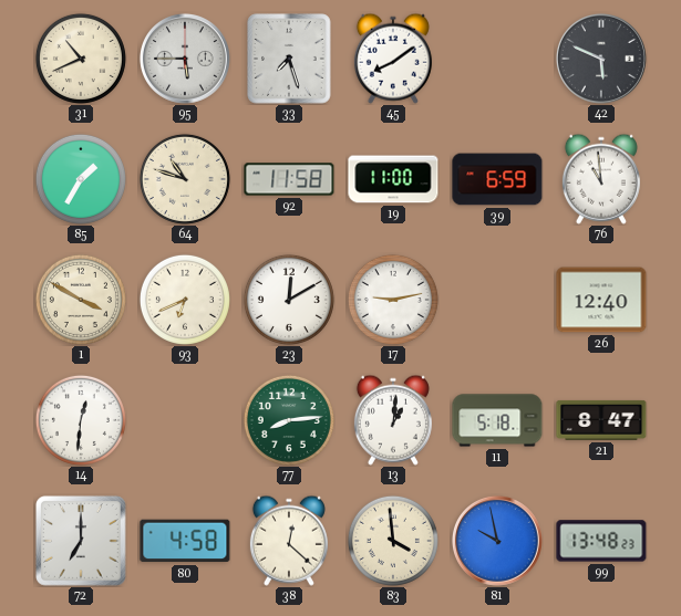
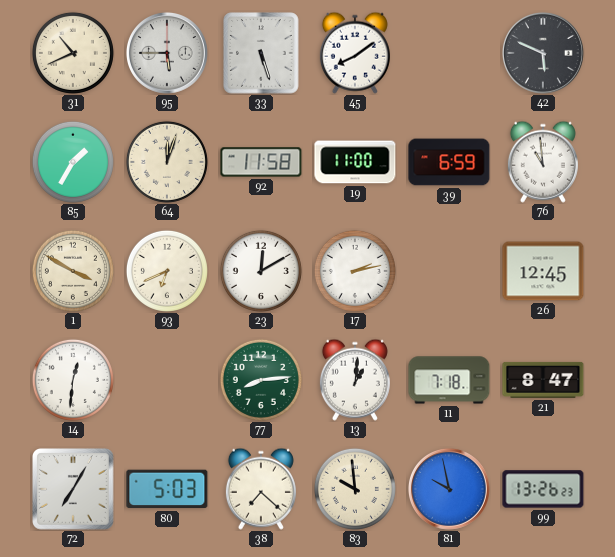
33: 7:27 -> 5:27 (261, 53)
64: 10:48 -> 12:03 (167, 162)
17: 9:13 -> 2:13 (355, 271)
26: 12:40 -> 12:45 (543, 271)
11: 5:18 -> 7:18 (449, 380)
72: 7:00 -> 7:05 (74, 490)
80: 4:58 -> 5:03 (167, 489)
38: 12:22 -> 7:22 (261, 489)
83: 3:59 -> 9:59 (355, 489)
99: 13:48 -> 13:26 (543, 489)
